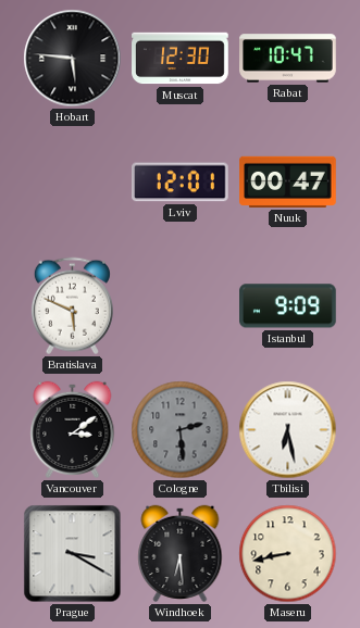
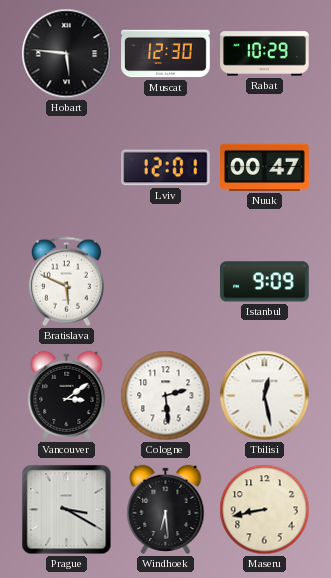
Rabat: 10:47 -> 10:29 (265, 54)
Cologne dial: grey -> white (166, 396)
Tbilisi: 6:28 -> 12:28 (265, 396)
